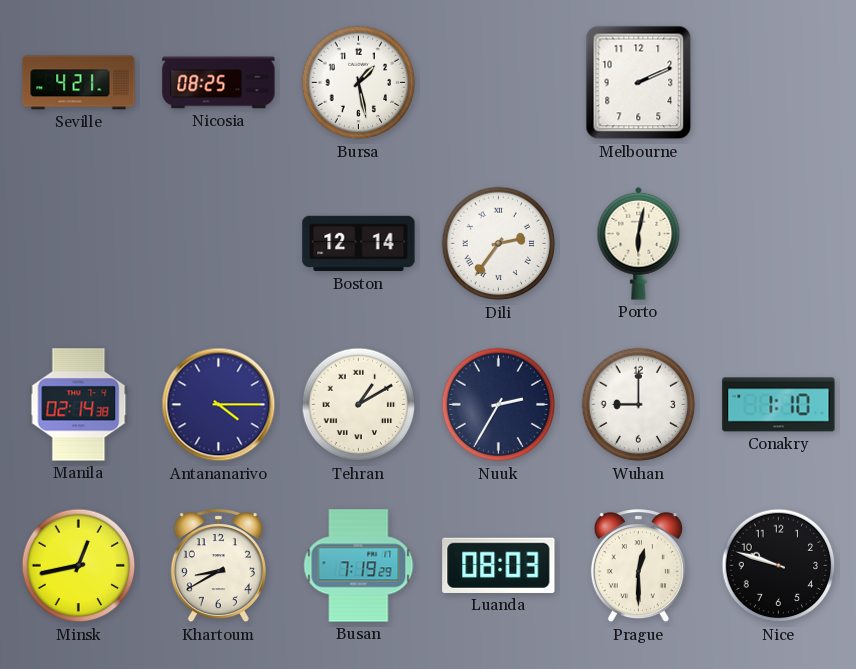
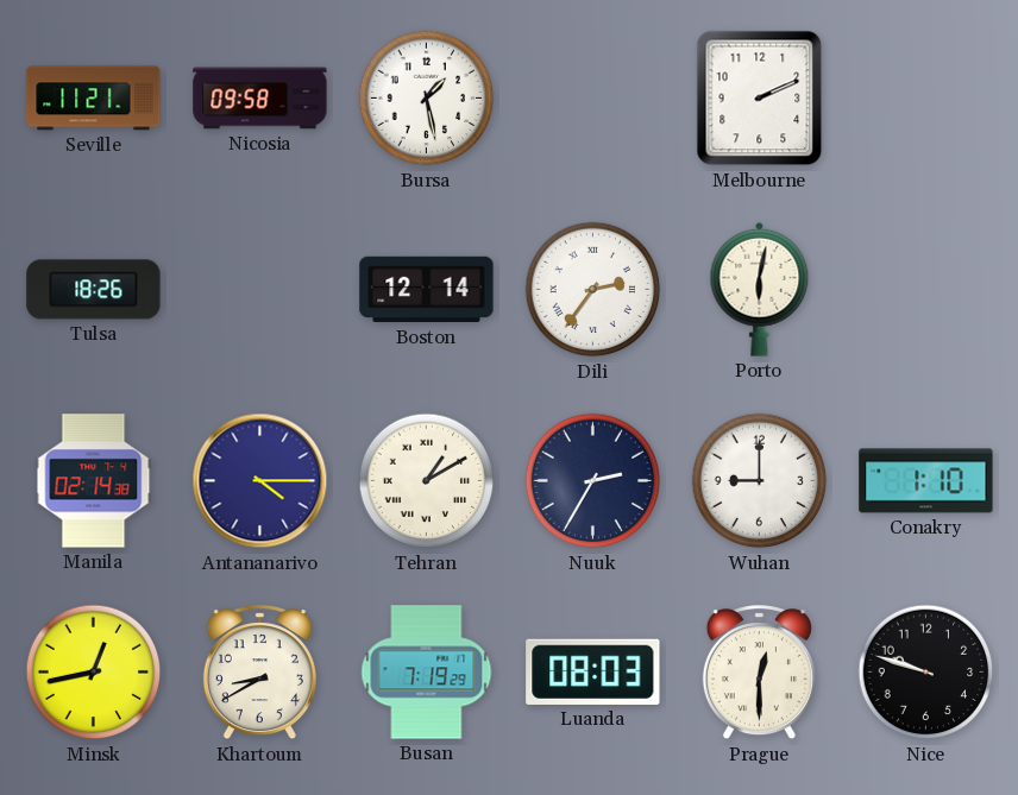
Seville: 4:21 -> 11:21 (94, 99)
Nicosia: 08:25 -> 09:58 (260, 99)
Tulsa: none -> 18:26 (94, 290)
